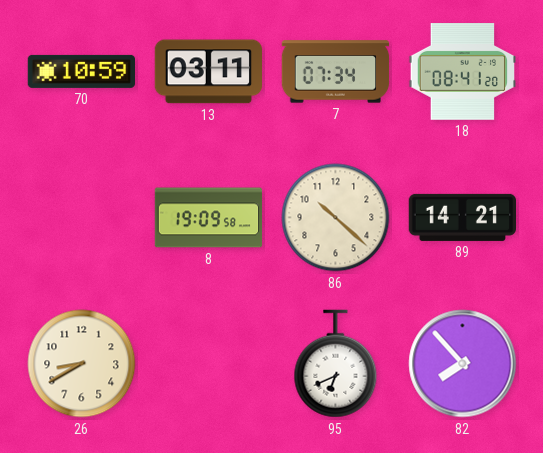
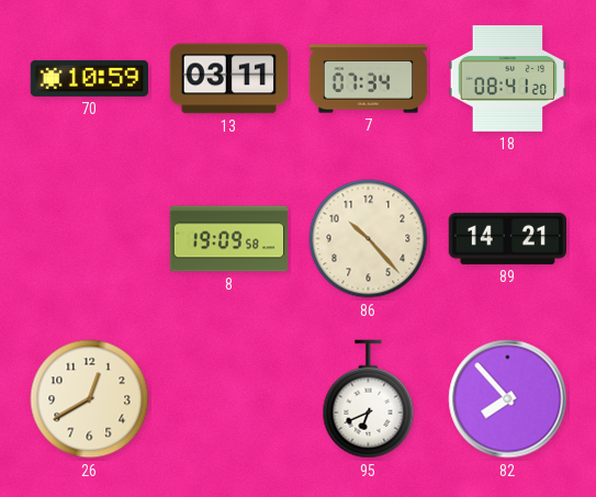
86: 10:22 -> 10:23 (369, 239)
26: 8:40 -> 12:40 (90, 399)
